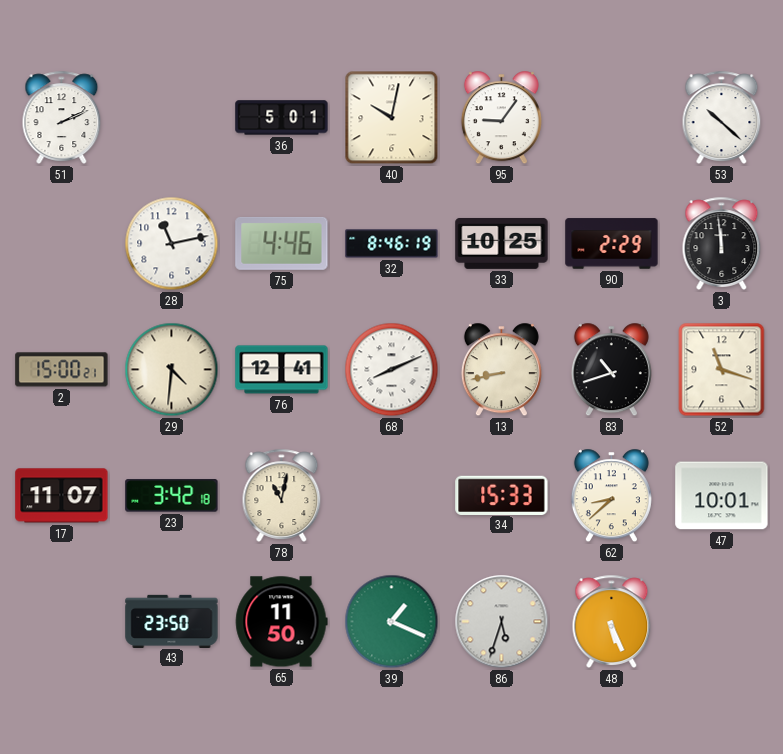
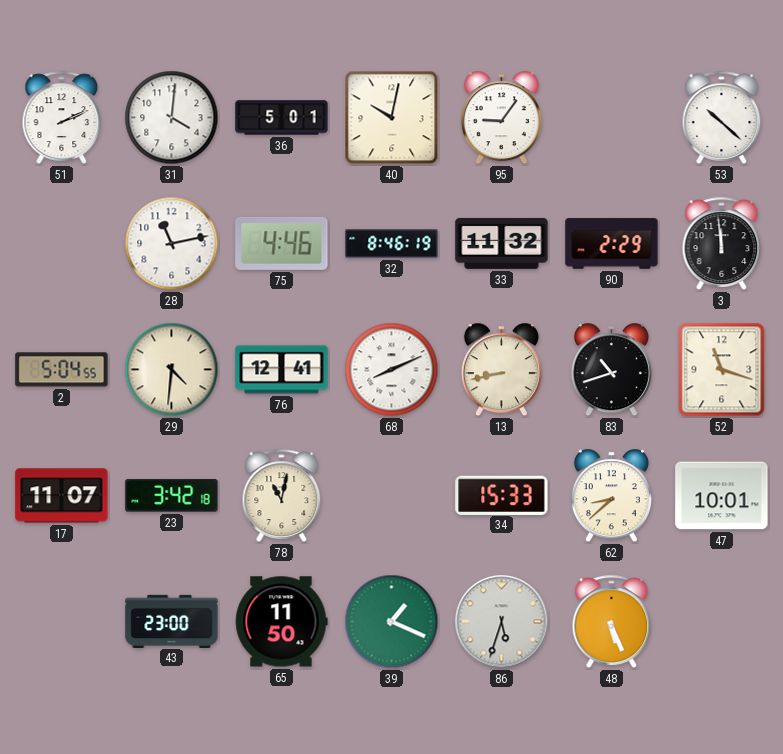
31: none -> 4:01 (172, 118)
33: 10:25 -> 11:32 (502, 243)
2: 15:00 -> 5:04 (62, 370)
43: 23:50 -> 23:00 (172, 621)
